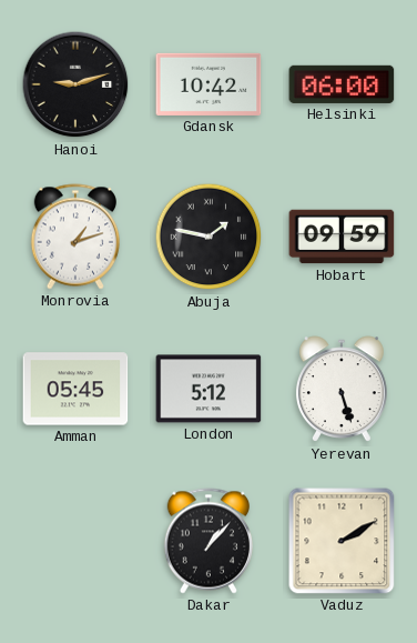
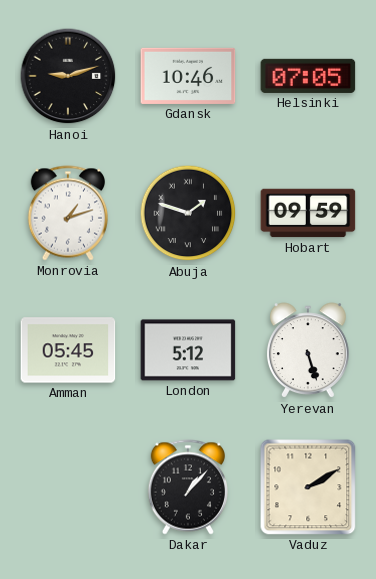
Gdansk: 10:42 -> 10:46 (188, 76)
Helsinki: 06:00 -> 07:05 (308, 76)
Abuja: 1:47 -> 1:48 (188, 213)
